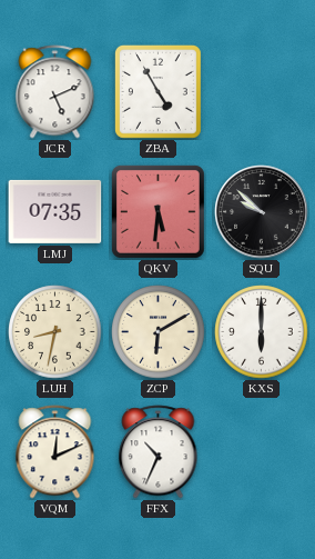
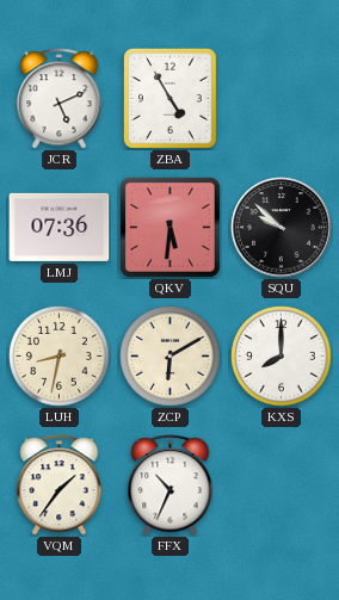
LMJ: 07:35 -> 07:36 (60, 227)
KXS: 6:00 -> 8:00 (282, 357)
VQM: 12:11 -> 1:36 (60, 485)
